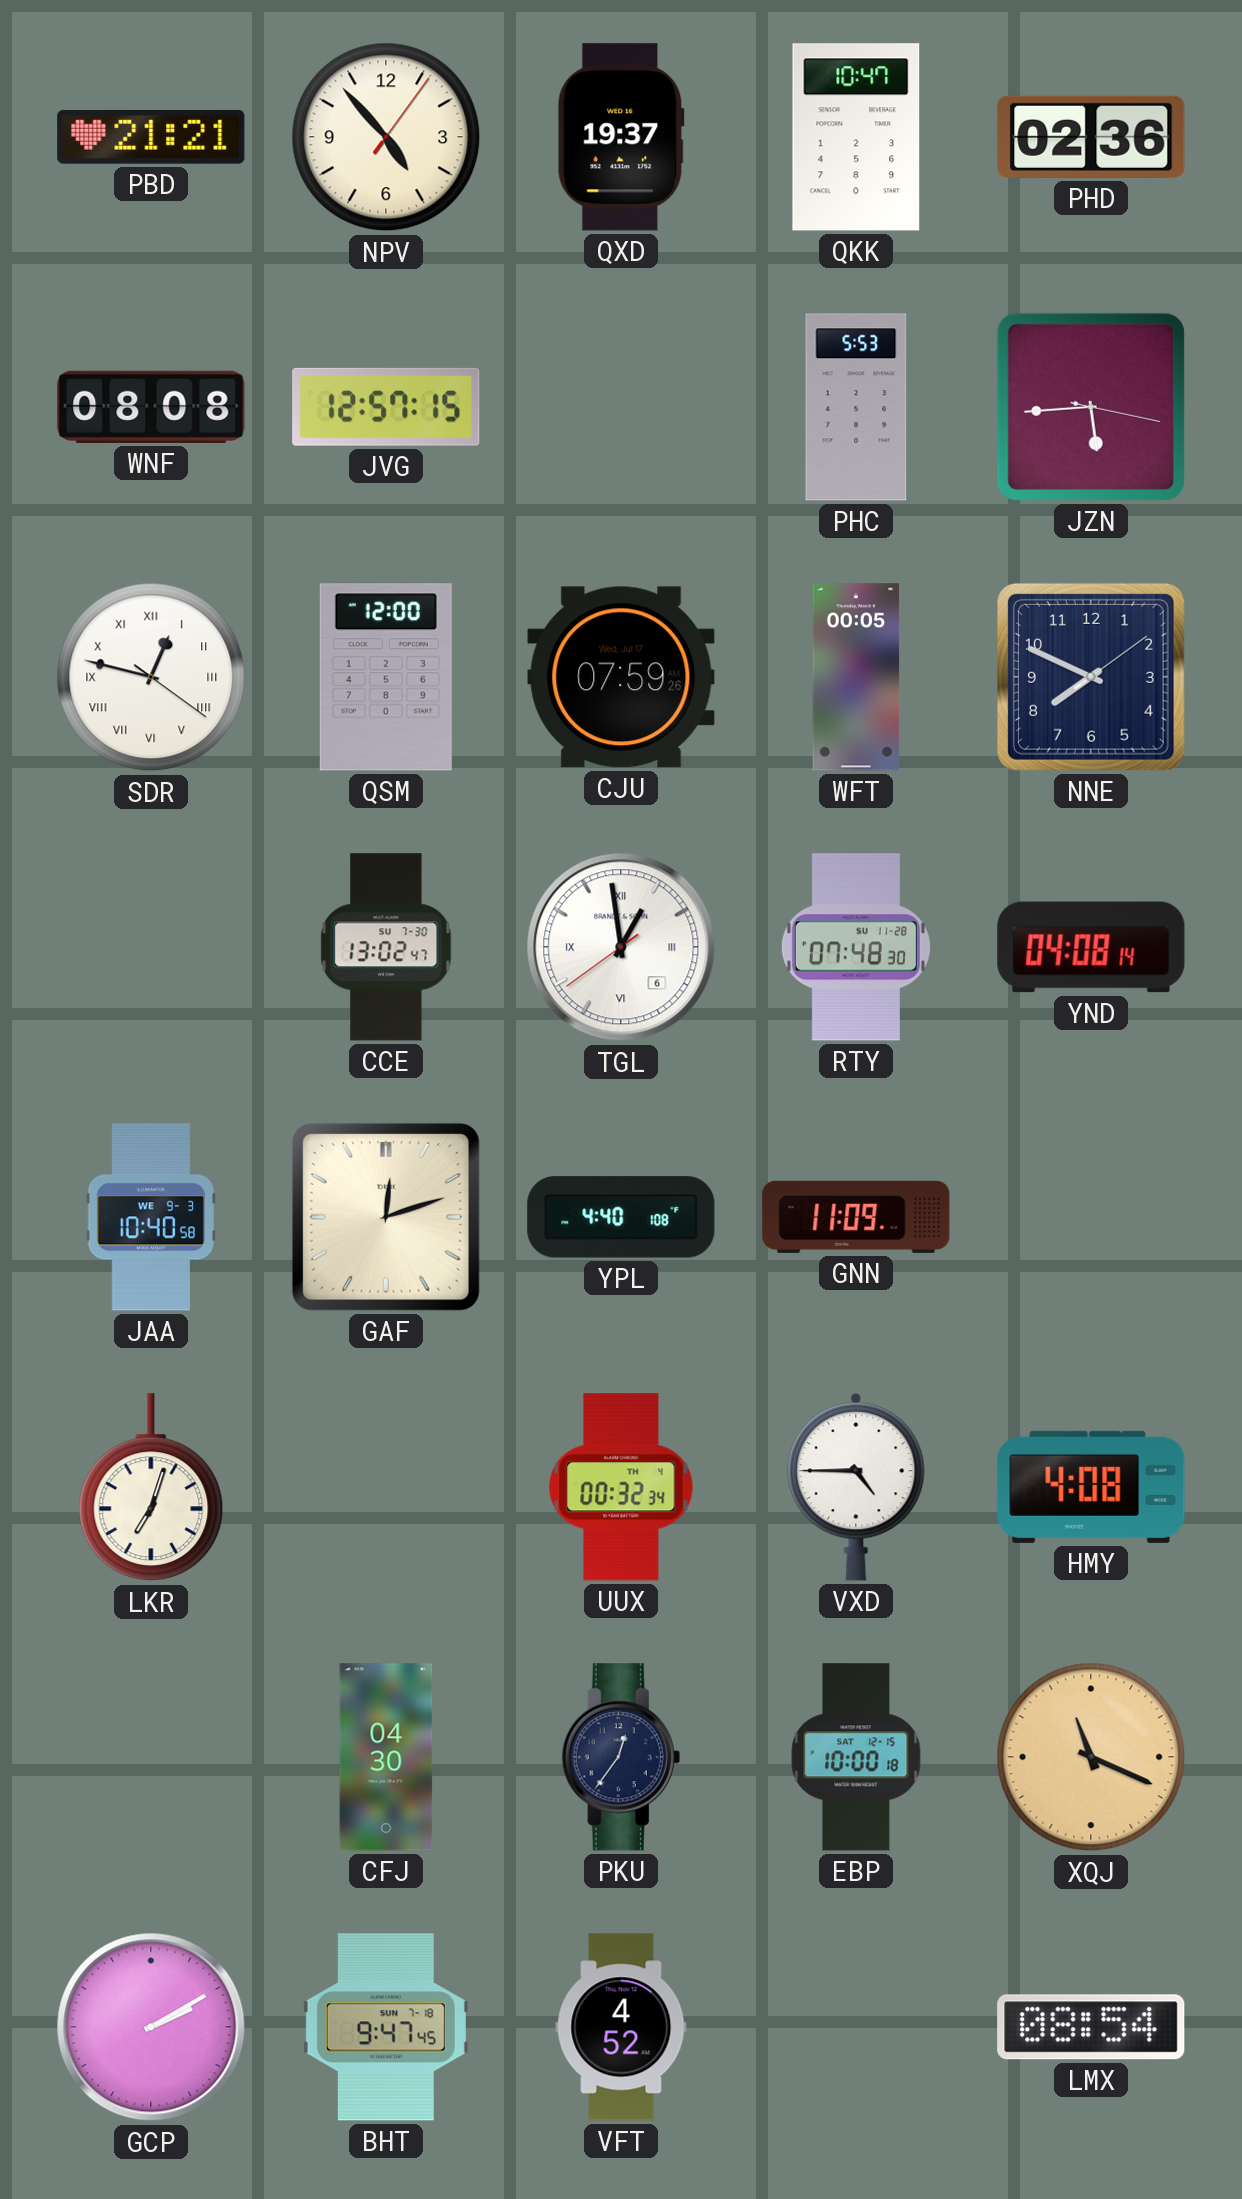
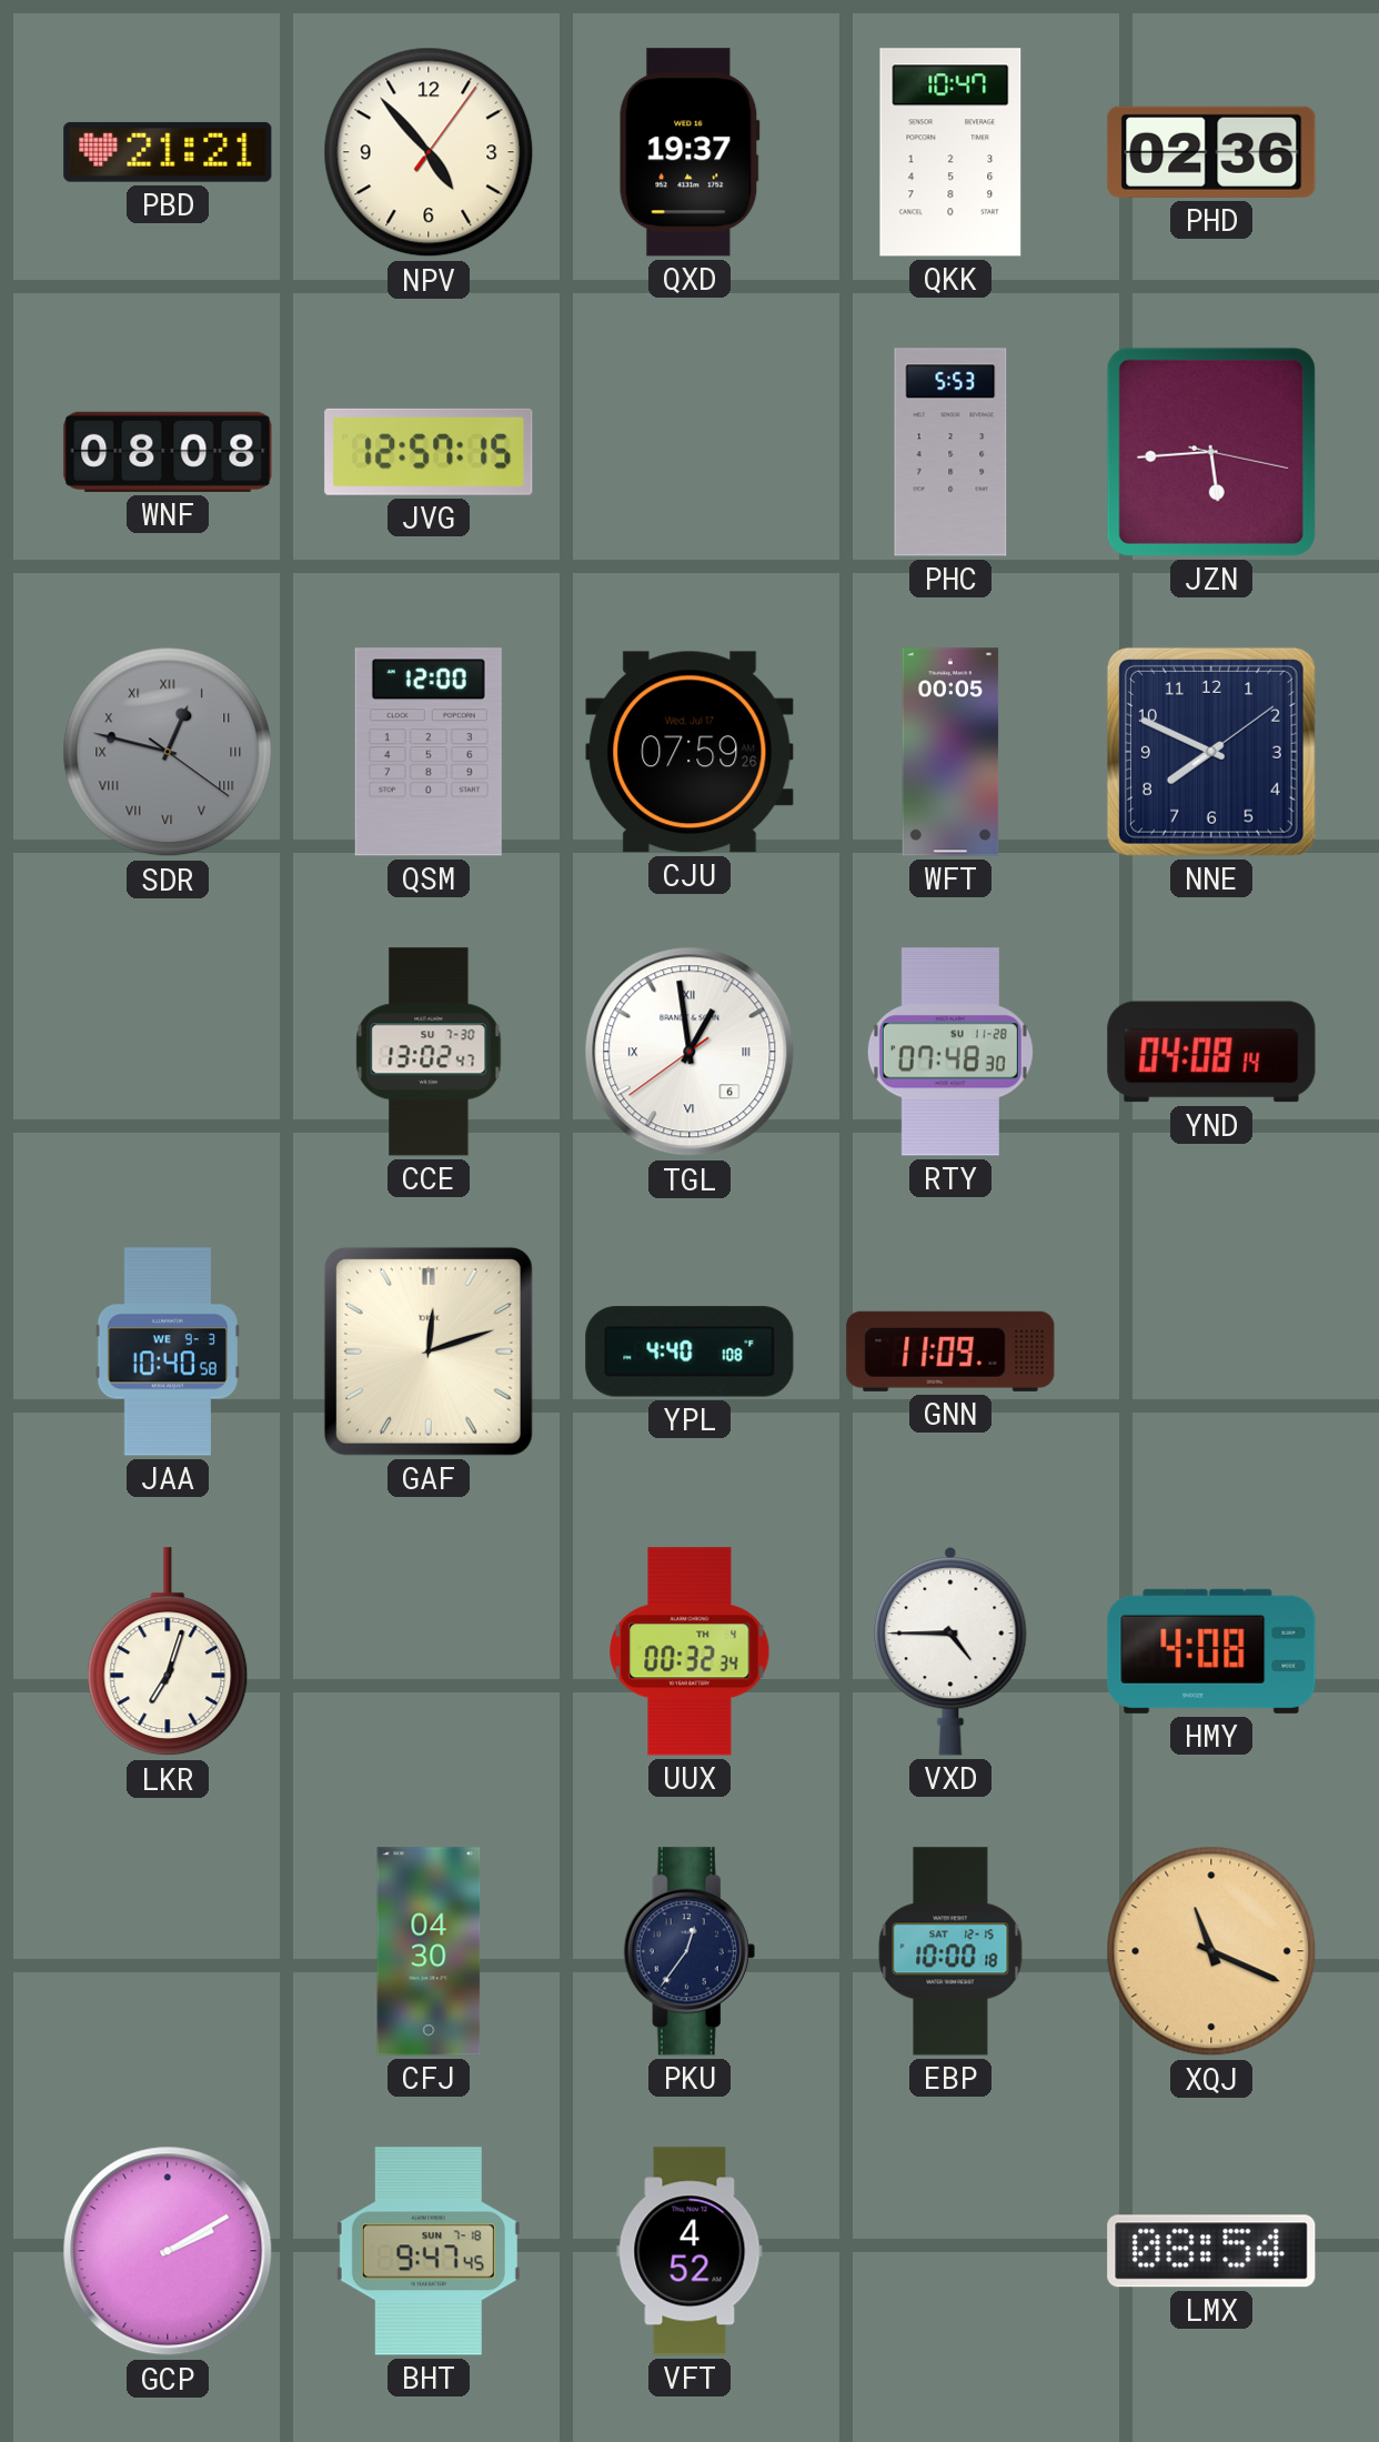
SDR dial: white -> grey (168, 752)
